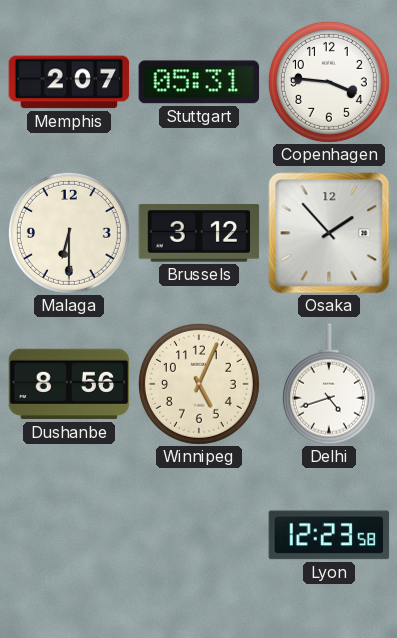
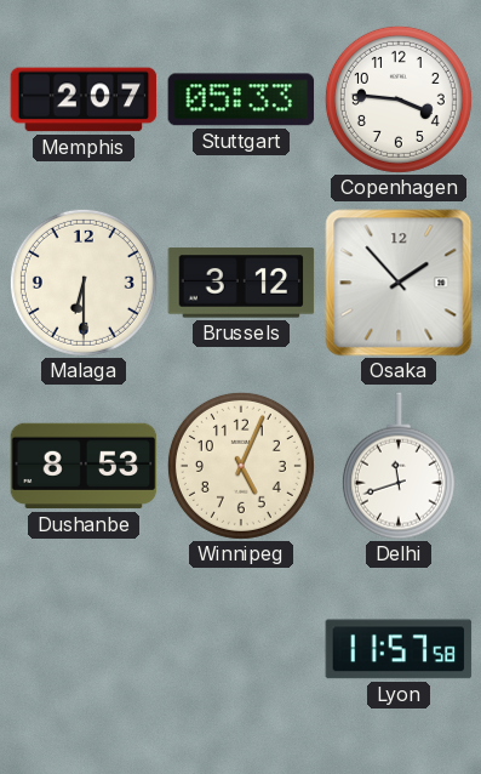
Stuttgart: 05:31 -> 05:33 (241, 99)
Dushanbe: 8:56 -> 8:53 (84, 466)
Delhi: 4:42 -> 11:42 (399, 466)
Lyon: 12:23 -> 11:57 (399, 649)
